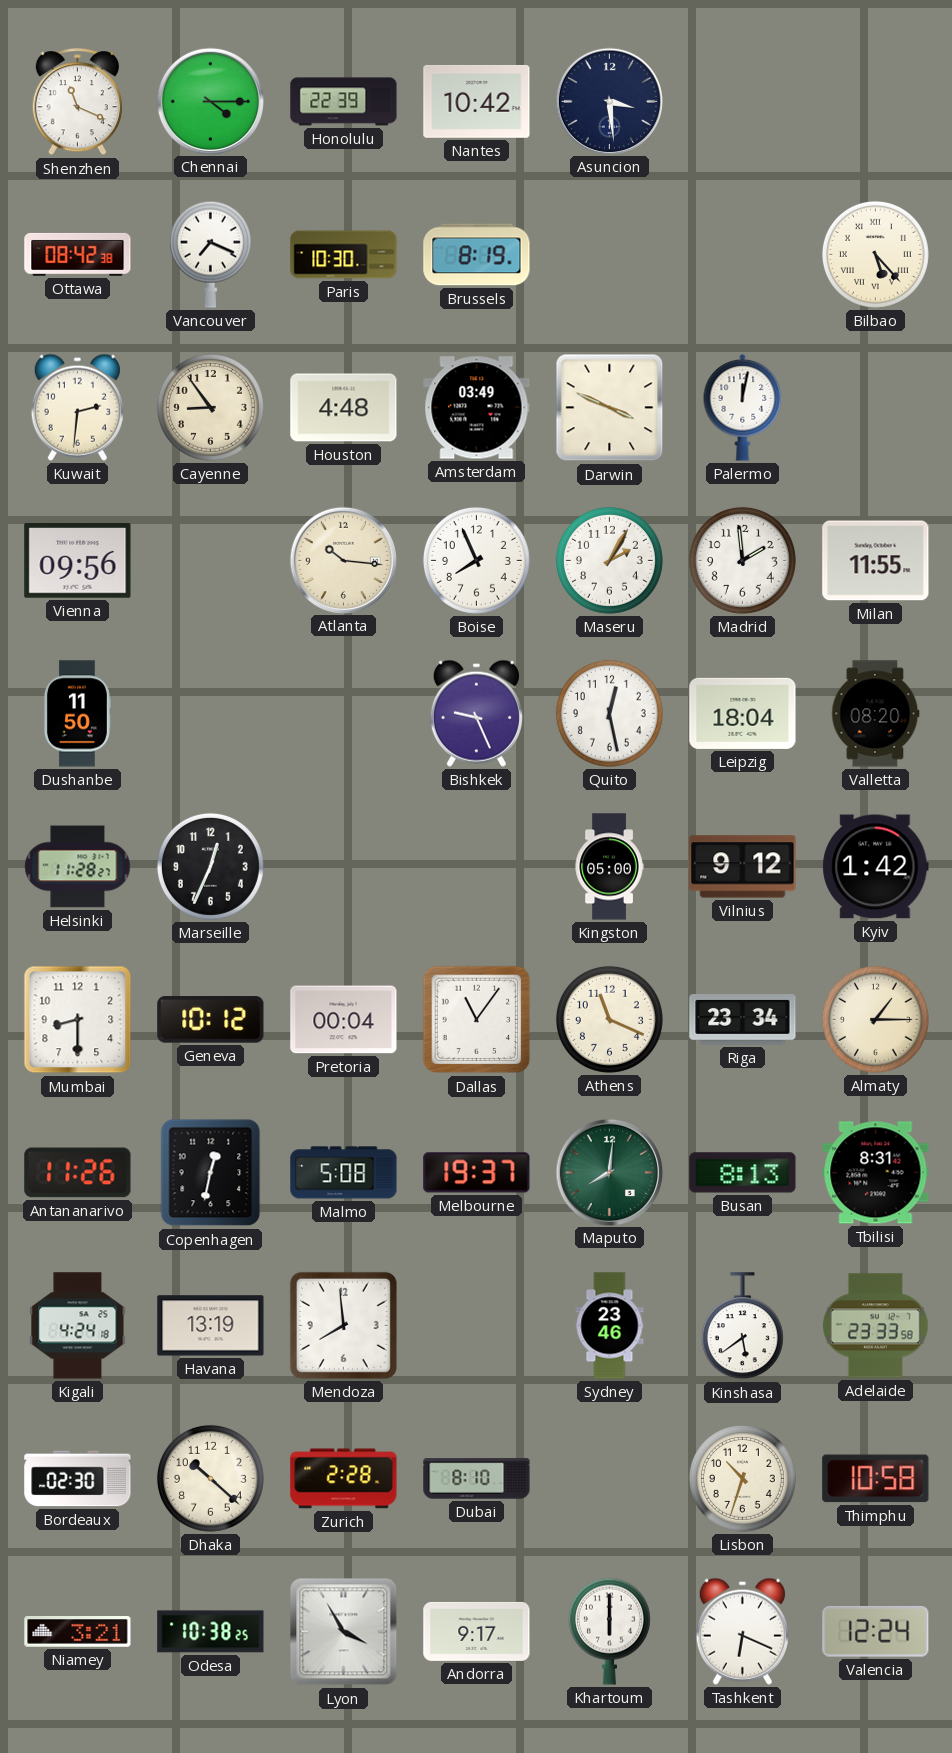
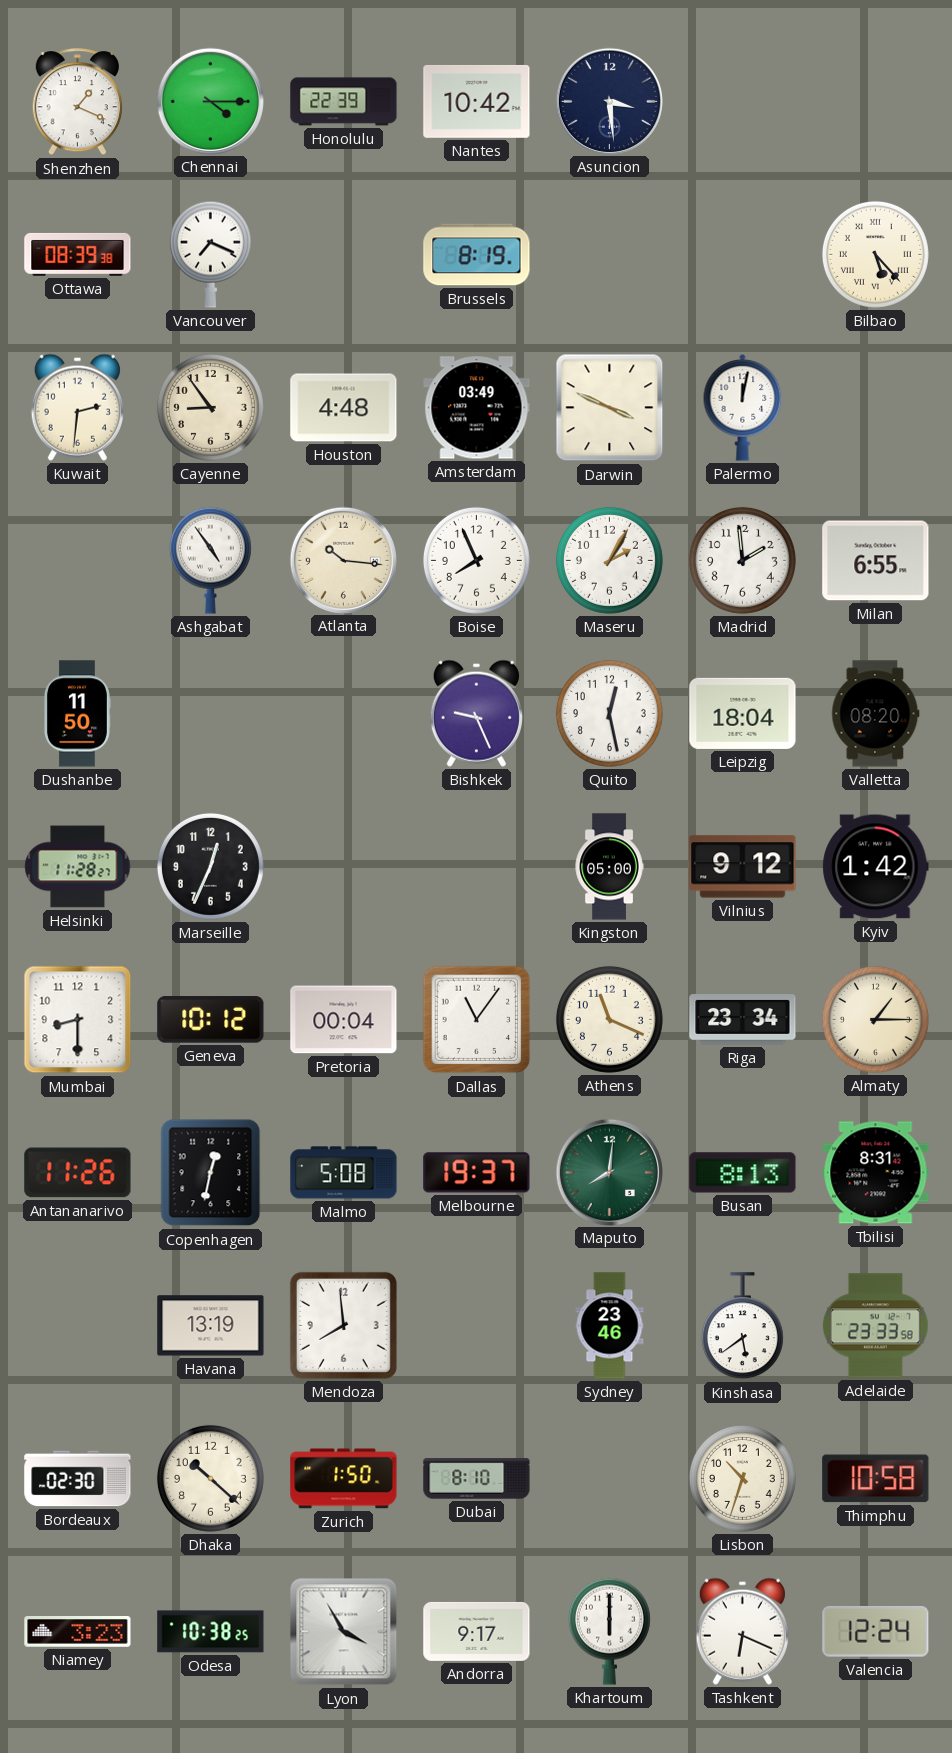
Shenzhen: 11:19 -> 1:19 (77, 102)
Ottawa: 08:42 -> 08:39 (78, 254)
Paris: 10:30 -> none (344, 255)
Vienna: 09:56 -> none (78, 561)
Ashgabat: none -> 4:54 (210, 560)
Milan: 11:55 -> 6:55 (876, 561)
Kigali: 4:24 -> none (78, 1326)
Zurich: 2:28 -> 1:50 (344, 1479)
Niamey: 3:21 -> 3:23 (78, 1632)
